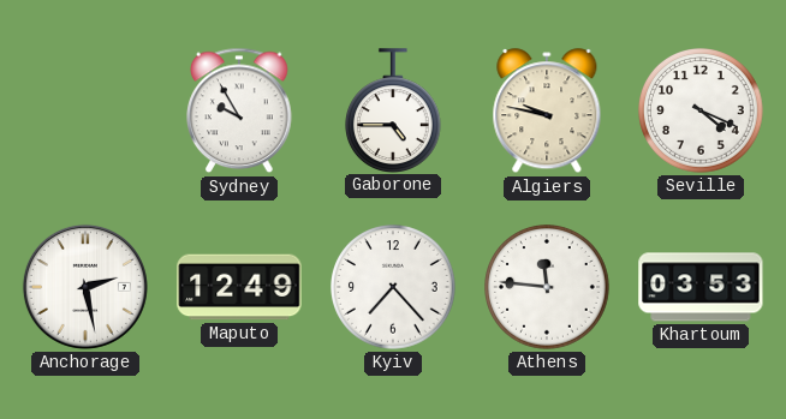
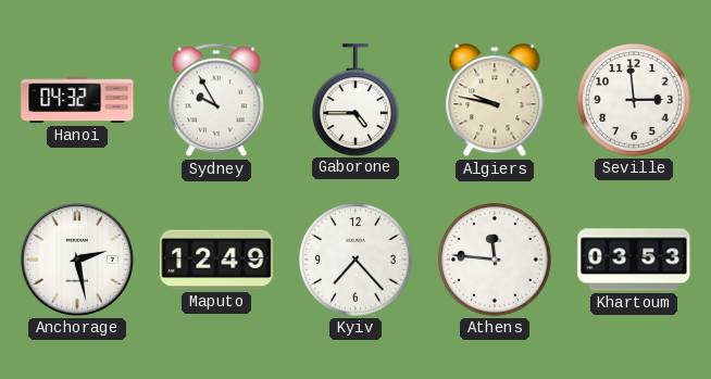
Hanoi: none -> 04:32 (77, 100)
Seville: 4:19 -> 2:59 (634, 100)
